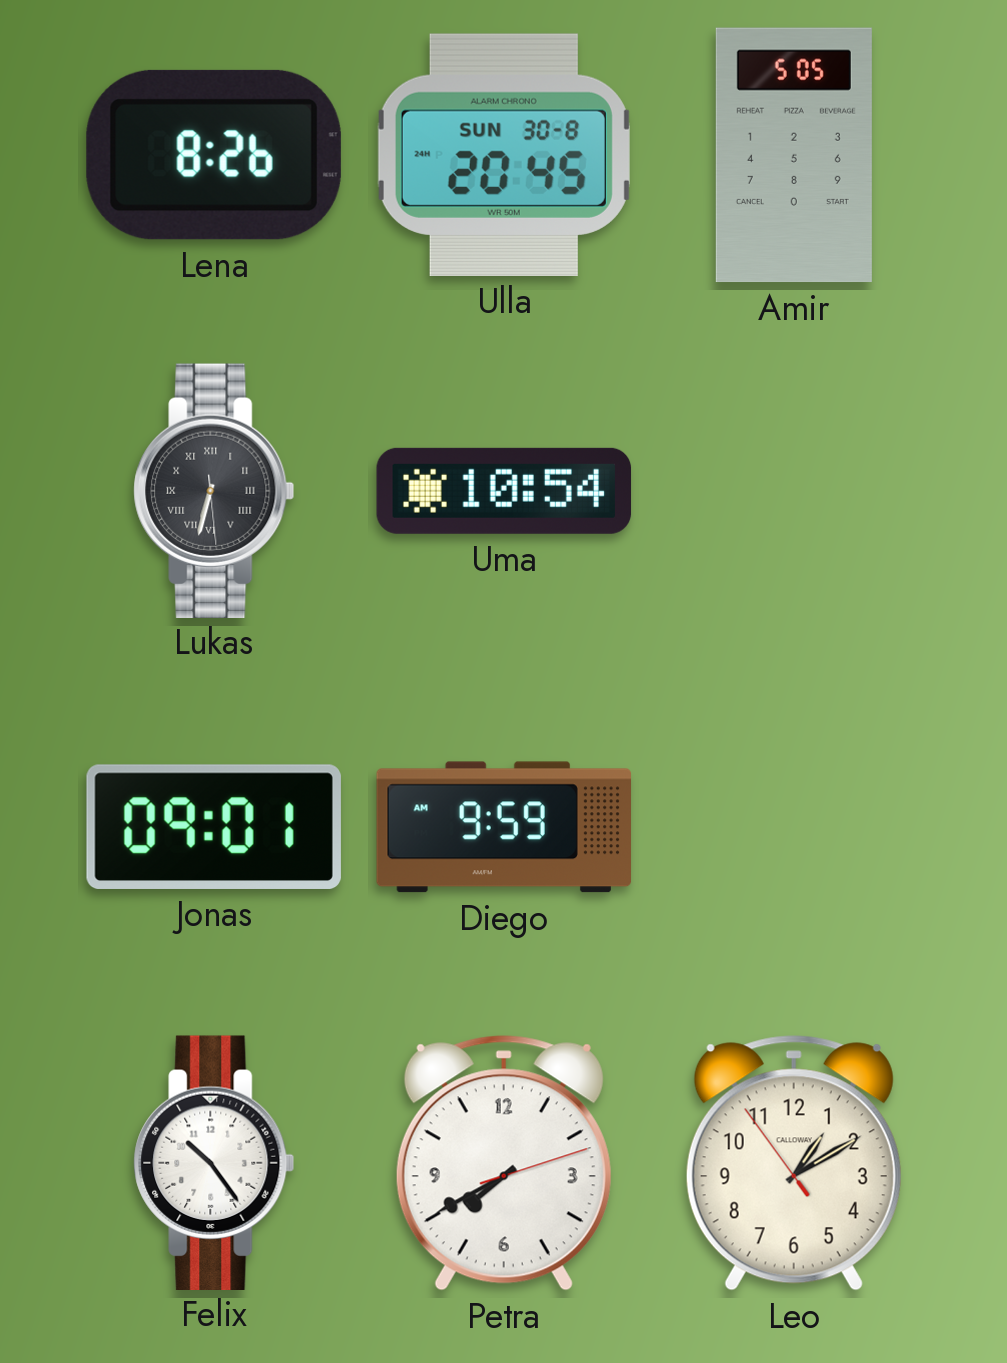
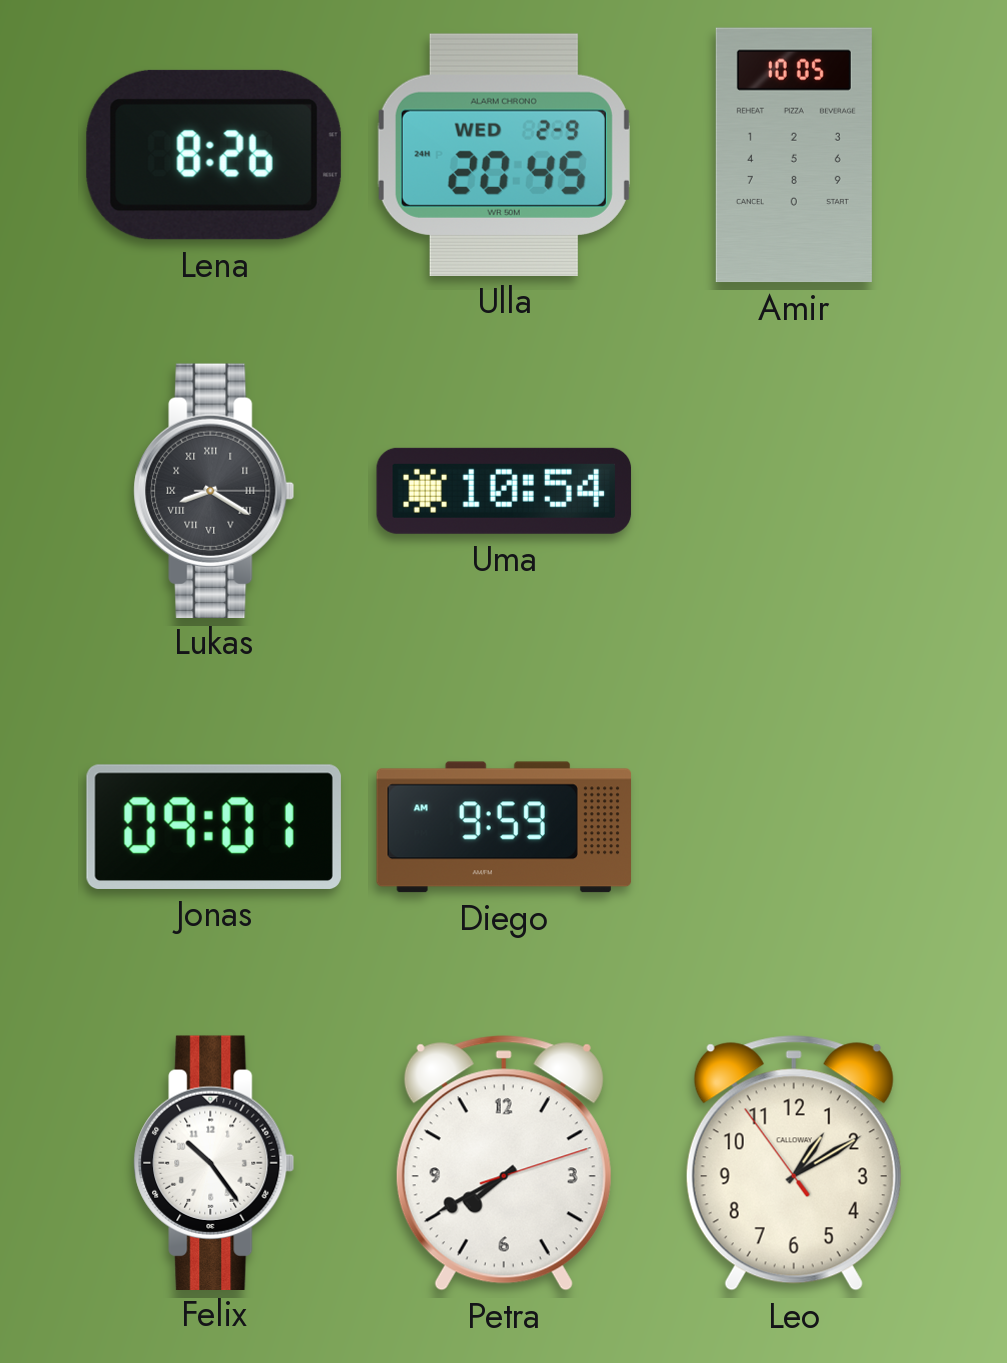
Ulla date: SUN 30-8 -> WED 2-9 (504, 155)
Amir: 5:05 -> 10:05 (794, 155)
Lukas: 6:32 -> 8:20 (214, 490)
